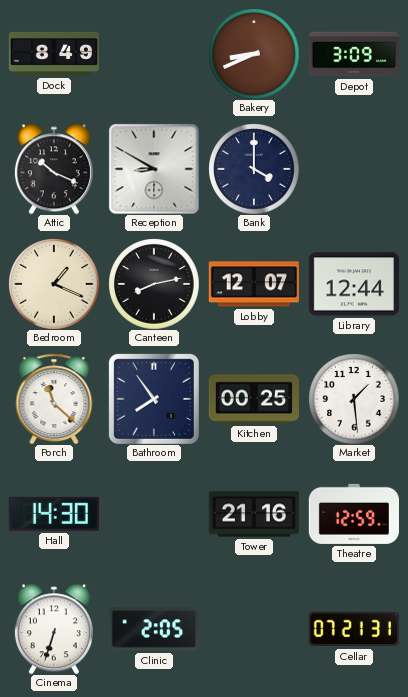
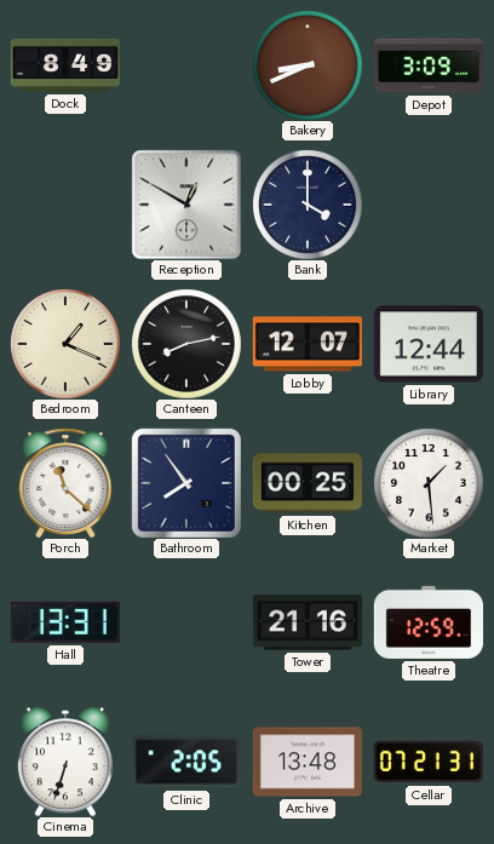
Attic: 10:19 -> none (54, 169)
Reception: 8:50 -> 12:50 (186, 205)
Hall: 14:30 -> 13:31 (65, 622)
Archive: none -> 13:48 (308, 762)
